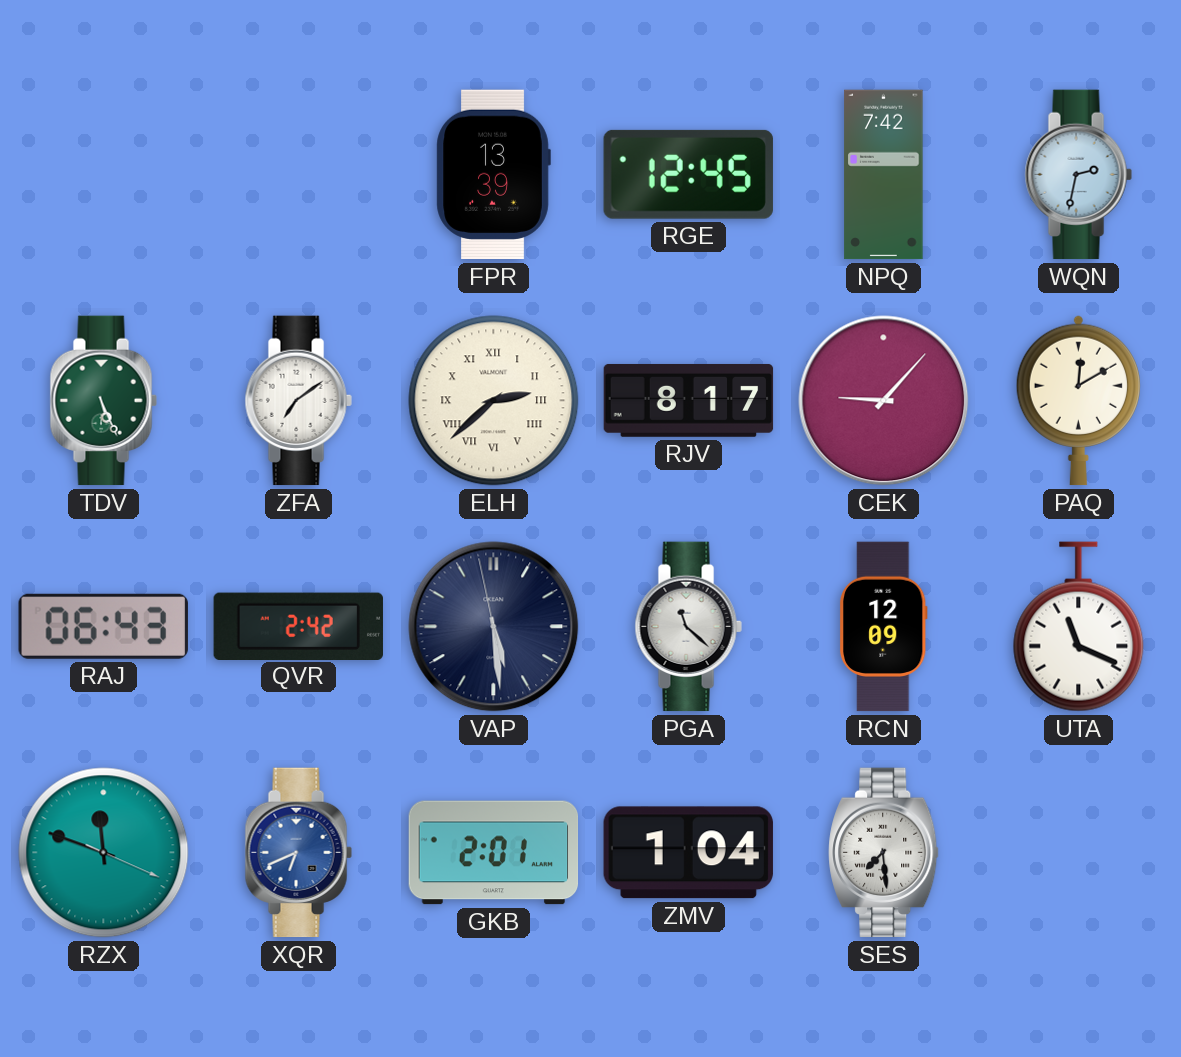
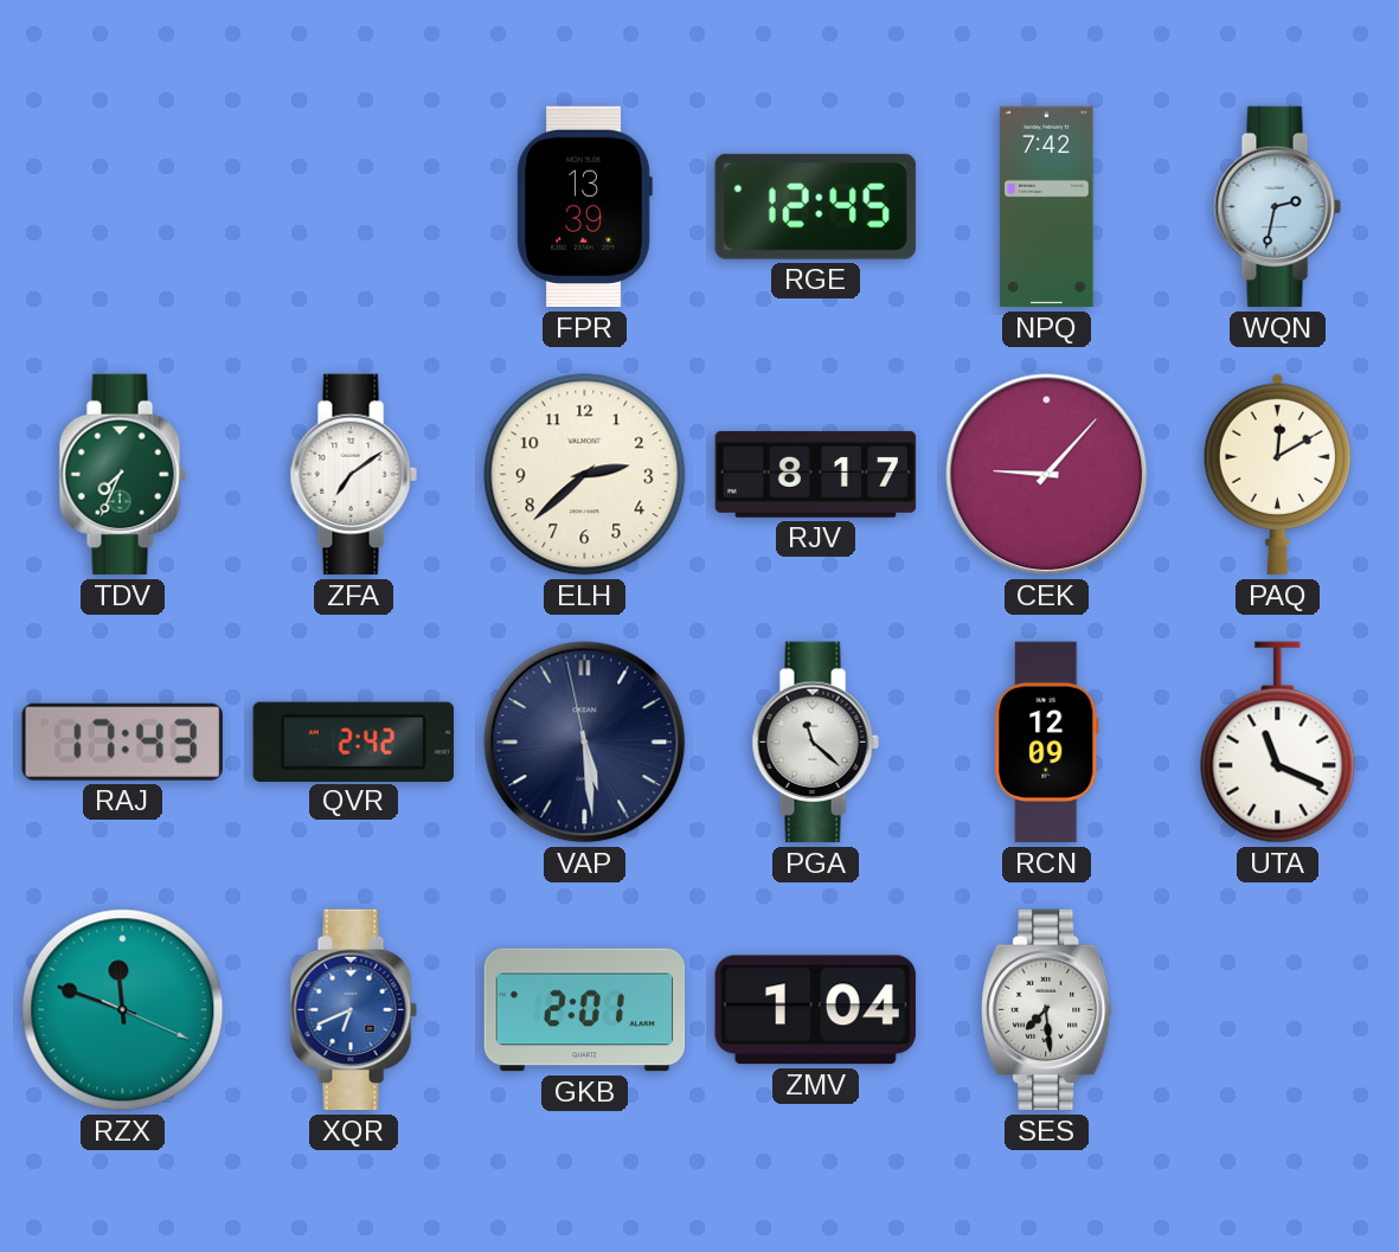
TDV: 5:26 -> 7:34 (122, 475)
ELH numerals: Roman -> Arabic (585, 475)
RAJ: 06:43 -> 17:43 (122, 741)
